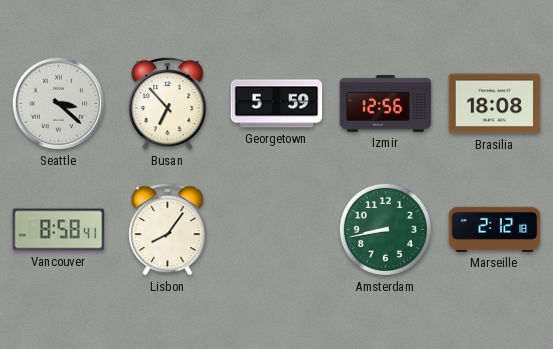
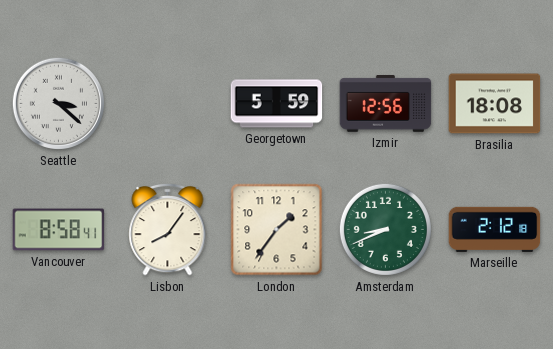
Busan: 6:53 -> none (168, 103)
London: none -> 1:36 (277, 230)
Amsterdam: 8:43 -> 8:41 (385, 229)
